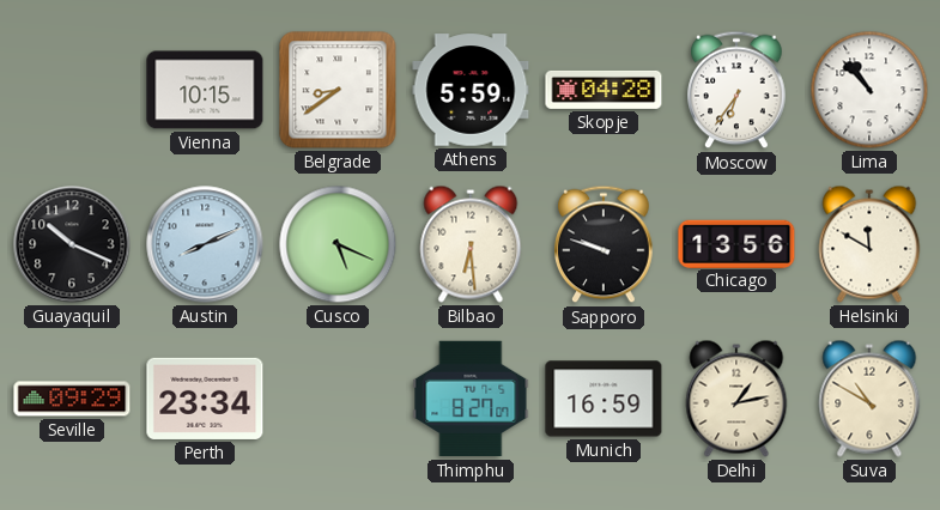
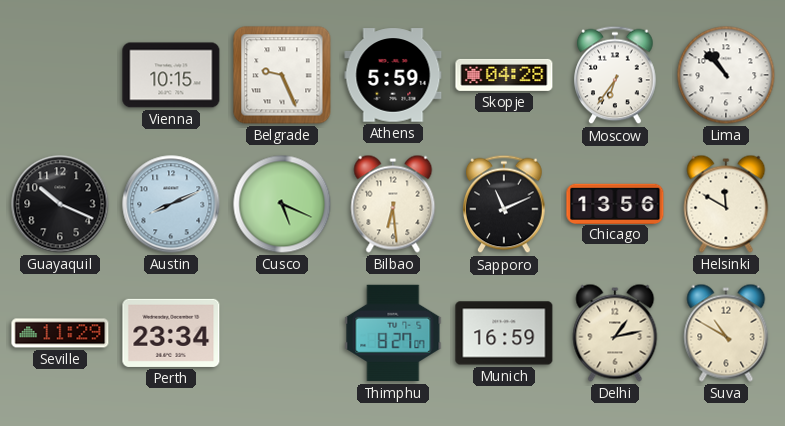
Belgrade: 8:39 -> 9:26 (282, 75)
Sapporo: 9:48 -> 11:11 (504, 204)
Seville: 09:29 -> 11:29 (60, 333)
